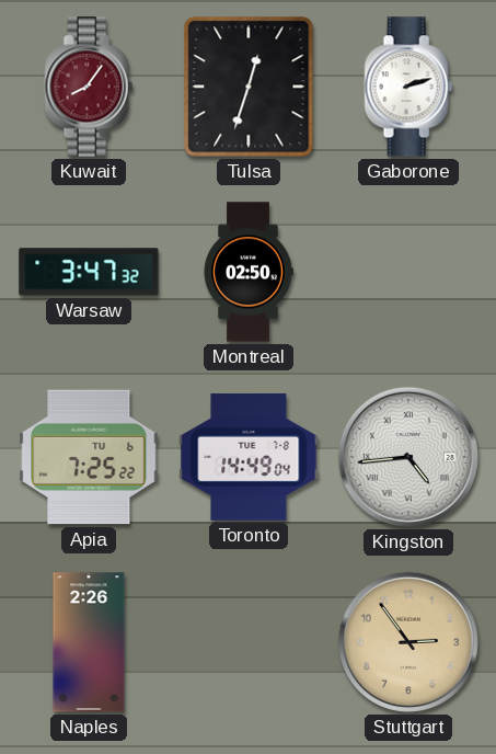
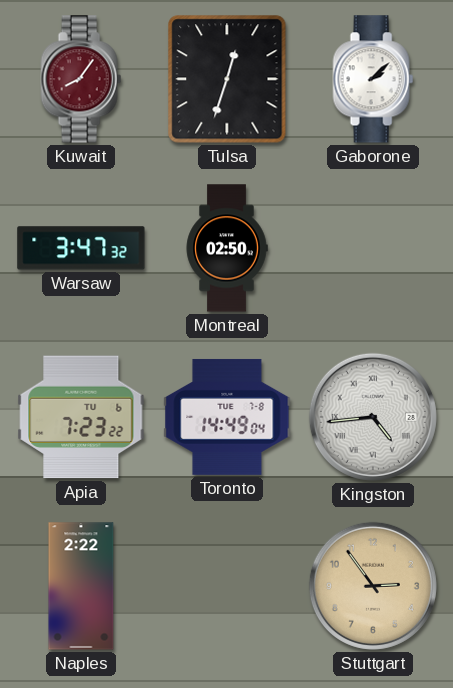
Gaborone: 2:12 -> 2:08 (373, 79)
Apia: 7:25 -> 7:23 (81, 417)
Naples: 2:26 -> 2:22 (81, 586)
